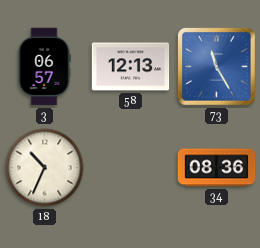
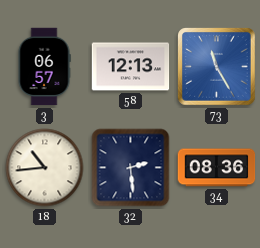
18: 10:34 -> 10:44 (45, 168)
32: none -> 2:29 (131, 168)
